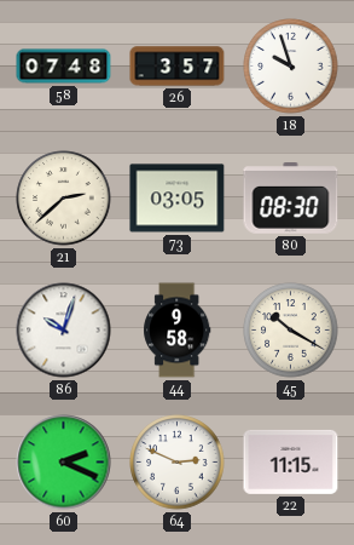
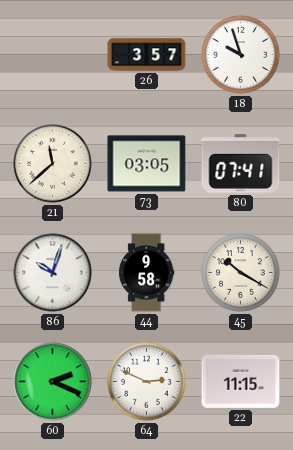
58: 07:48 -> none (64, 67)
21: 2:38 -> 11:38 (53, 164)
80: 08:30 -> 07:41 (241, 164)
